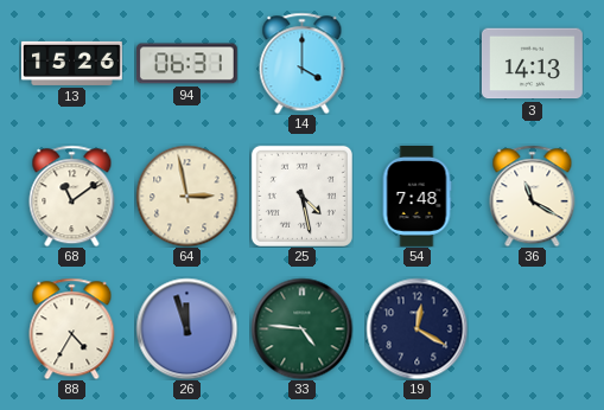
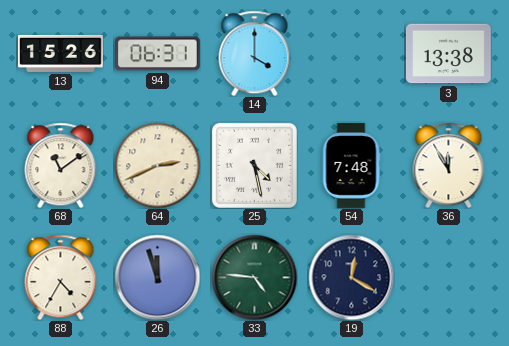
3: 14:13 -> 13:38 (448, 54)
64: 2:58 -> 2:41 (157, 165)
36: 11:20 -> 11:55 (449, 165)
